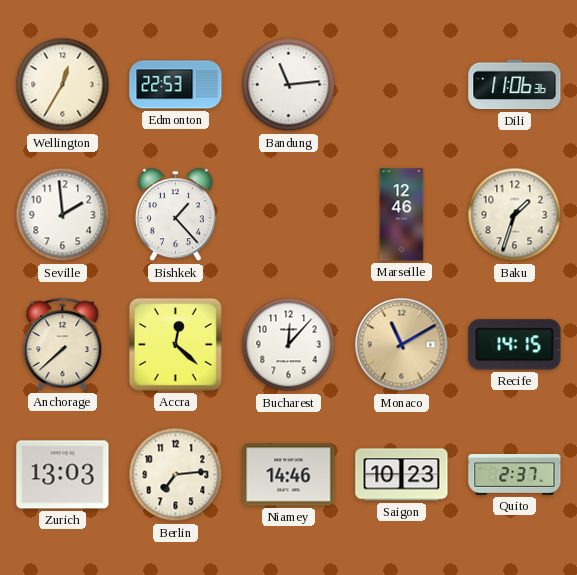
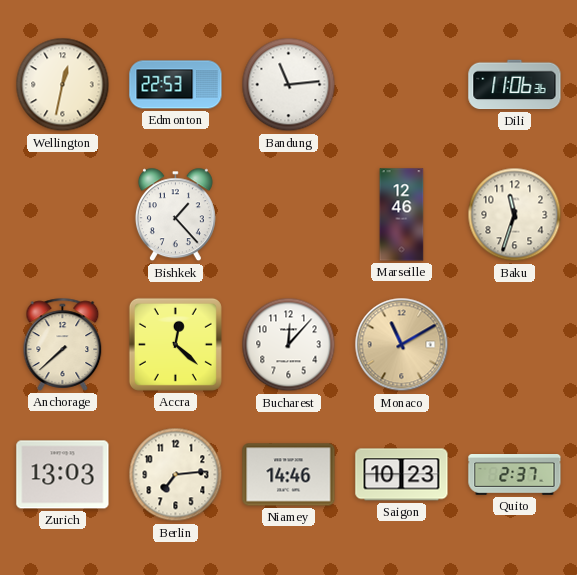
Wellington: 12:35 -> 12:32 (63, 85)
Seville: 1:59 -> none (63, 215)
Baku: 1:33 -> 11:33 (515, 215)
Recife: 14:15 -> none (515, 345)
